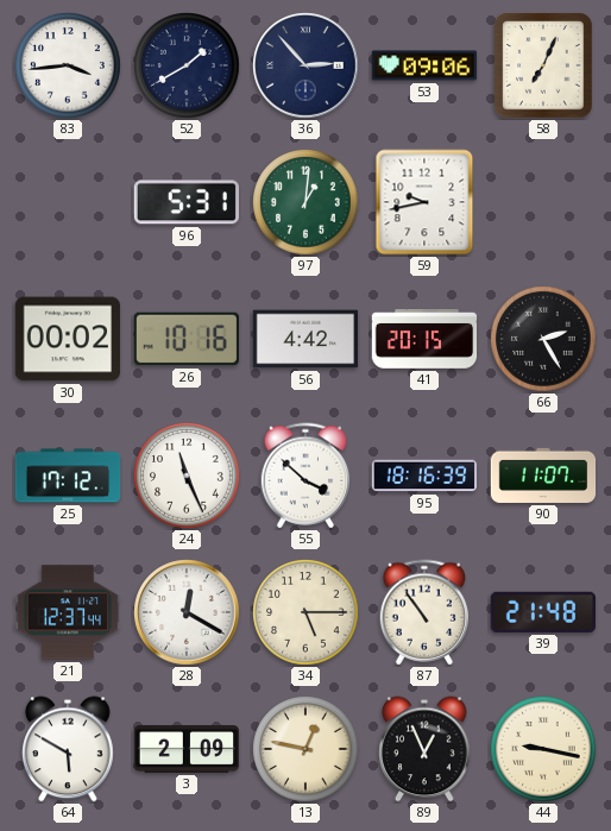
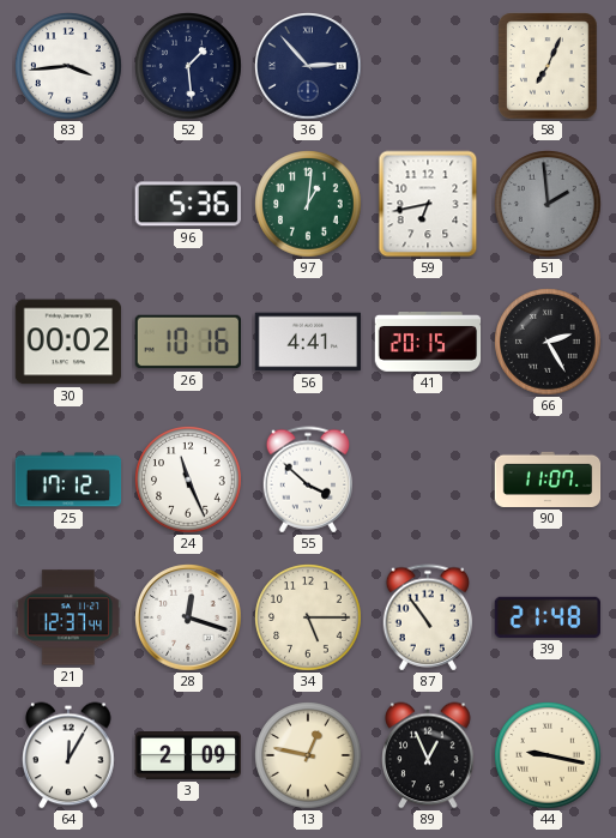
52: 1:40 -> 1:29 (188, 66)
53: 09:06 -> none (424, 65)
96: 5:31 -> 5:36 (188, 204)
59: 9:43 -> 6:43 (428, 204)
51: none -> 1:59 (548, 204)
56: 4:42 -> 4:41 (308, 342)
95: 18:16 -> none (424, 476)
28: 12:20 -> 12:18 (188, 617)
64: 5:50 -> 12:05 (68, 755)
